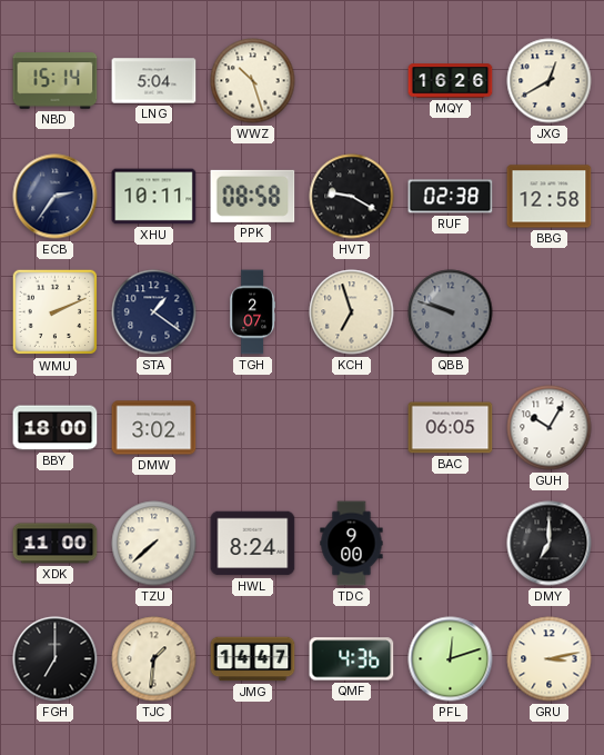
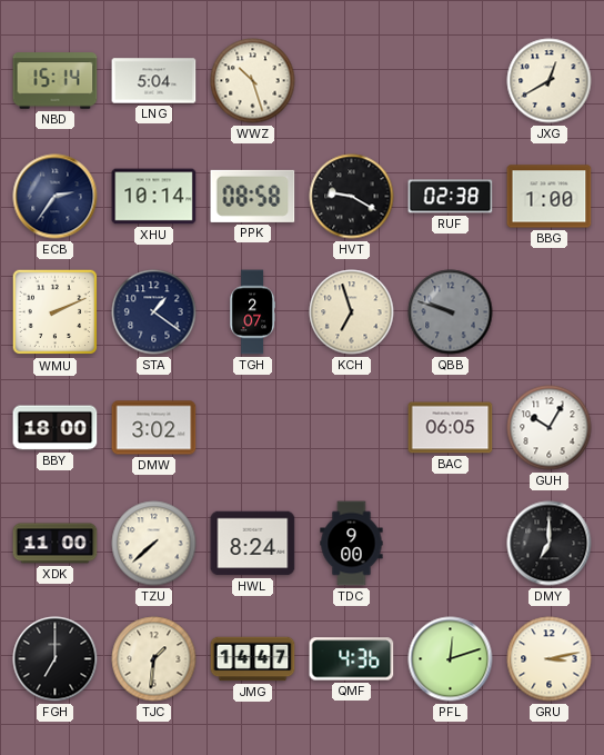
MQY: 16:26 -> none (451, 81)
XHU: 10:11 -> 10:14 (154, 197)
BBG: 12:58 -> 1:00 (550, 197)
